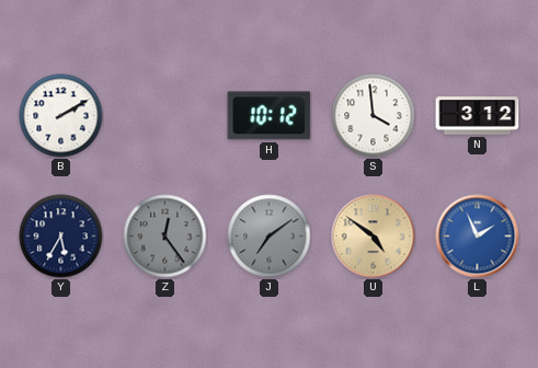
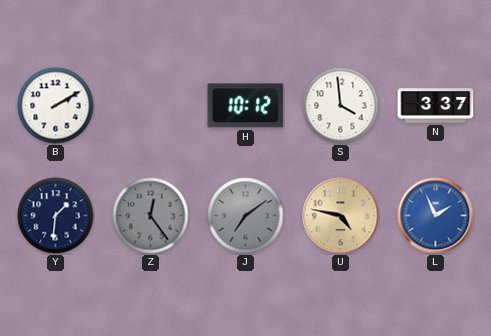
N: 3:12 -> 3:37 (436, 106)
Y: 5:35 -> 1:31 (56, 216)
U: 4:51 -> 4:47 (341, 216)
